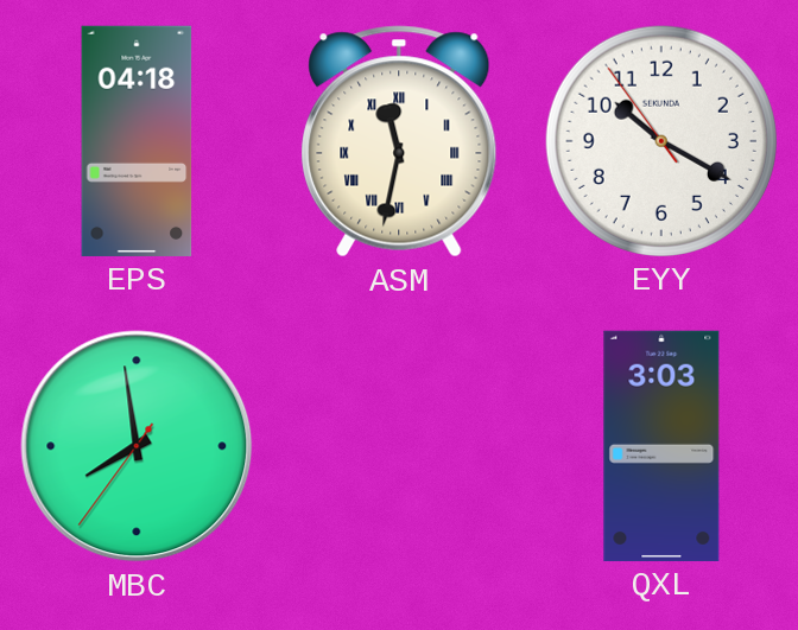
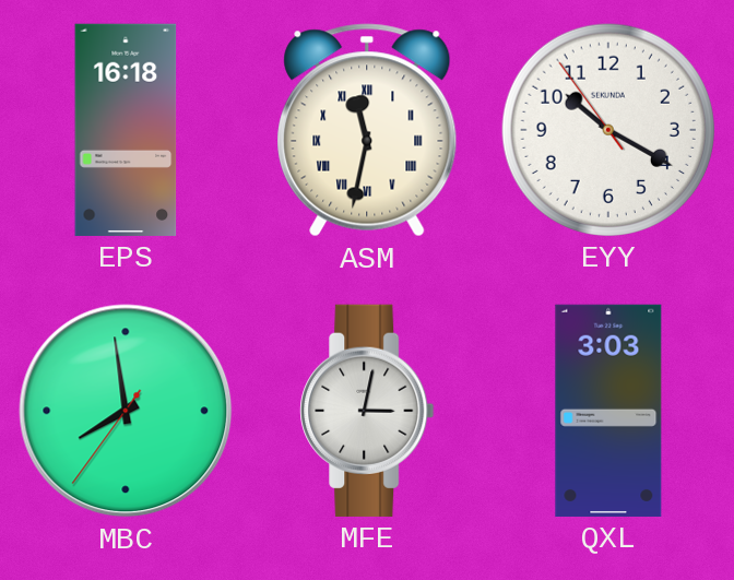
EPS: 04:18 -> 16:18 (126, 130)
MFE: none -> 3:02 (367, 411)
